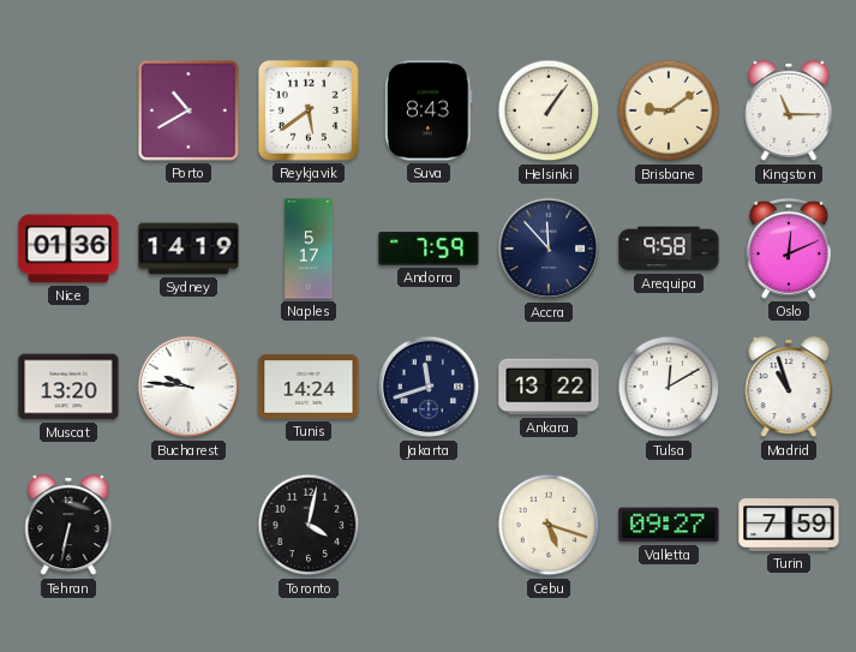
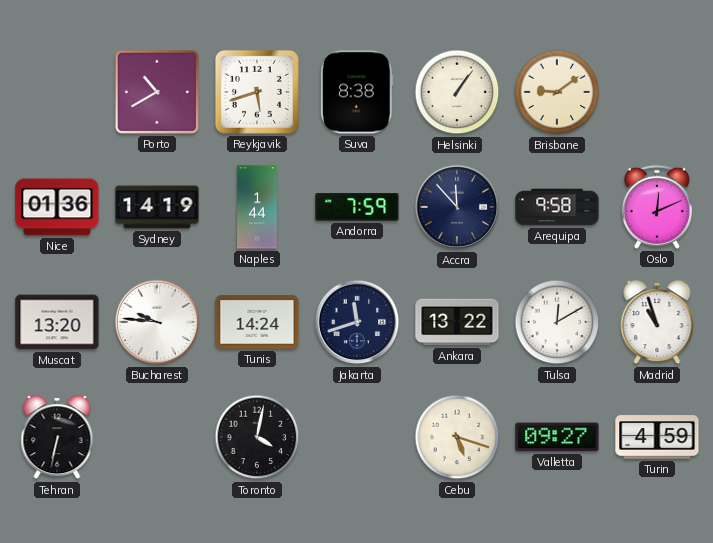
Reykjavik: 5:39 -> 5:42 (257, 92)
Suva: 8:43 -> 8:38 (357, 92)
Kingston: 11:15 -> none (789, 112)
Naples: 5:17 -> 1:44 (257, 207)
Turin: 7:59 -> 4:59 (657, 437)
